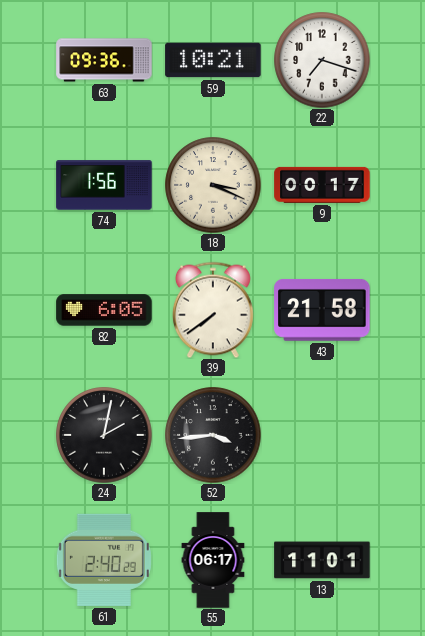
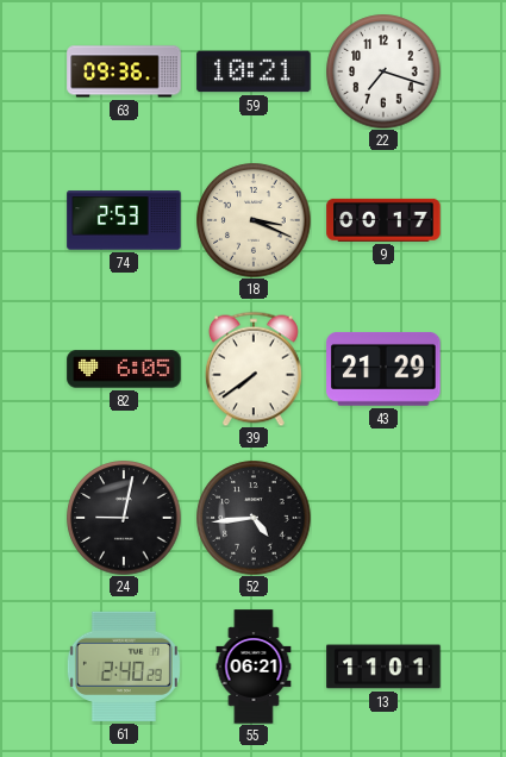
74: 1:56 -> 2:53 (124, 220)
43: 21:58 -> 21:29 (383, 369)
24: 2:02 -> 9:02 (124, 518)
52: 3:44 -> 4:44 (254, 518)
55: 06:17 -> 06:21 (254, 667)
